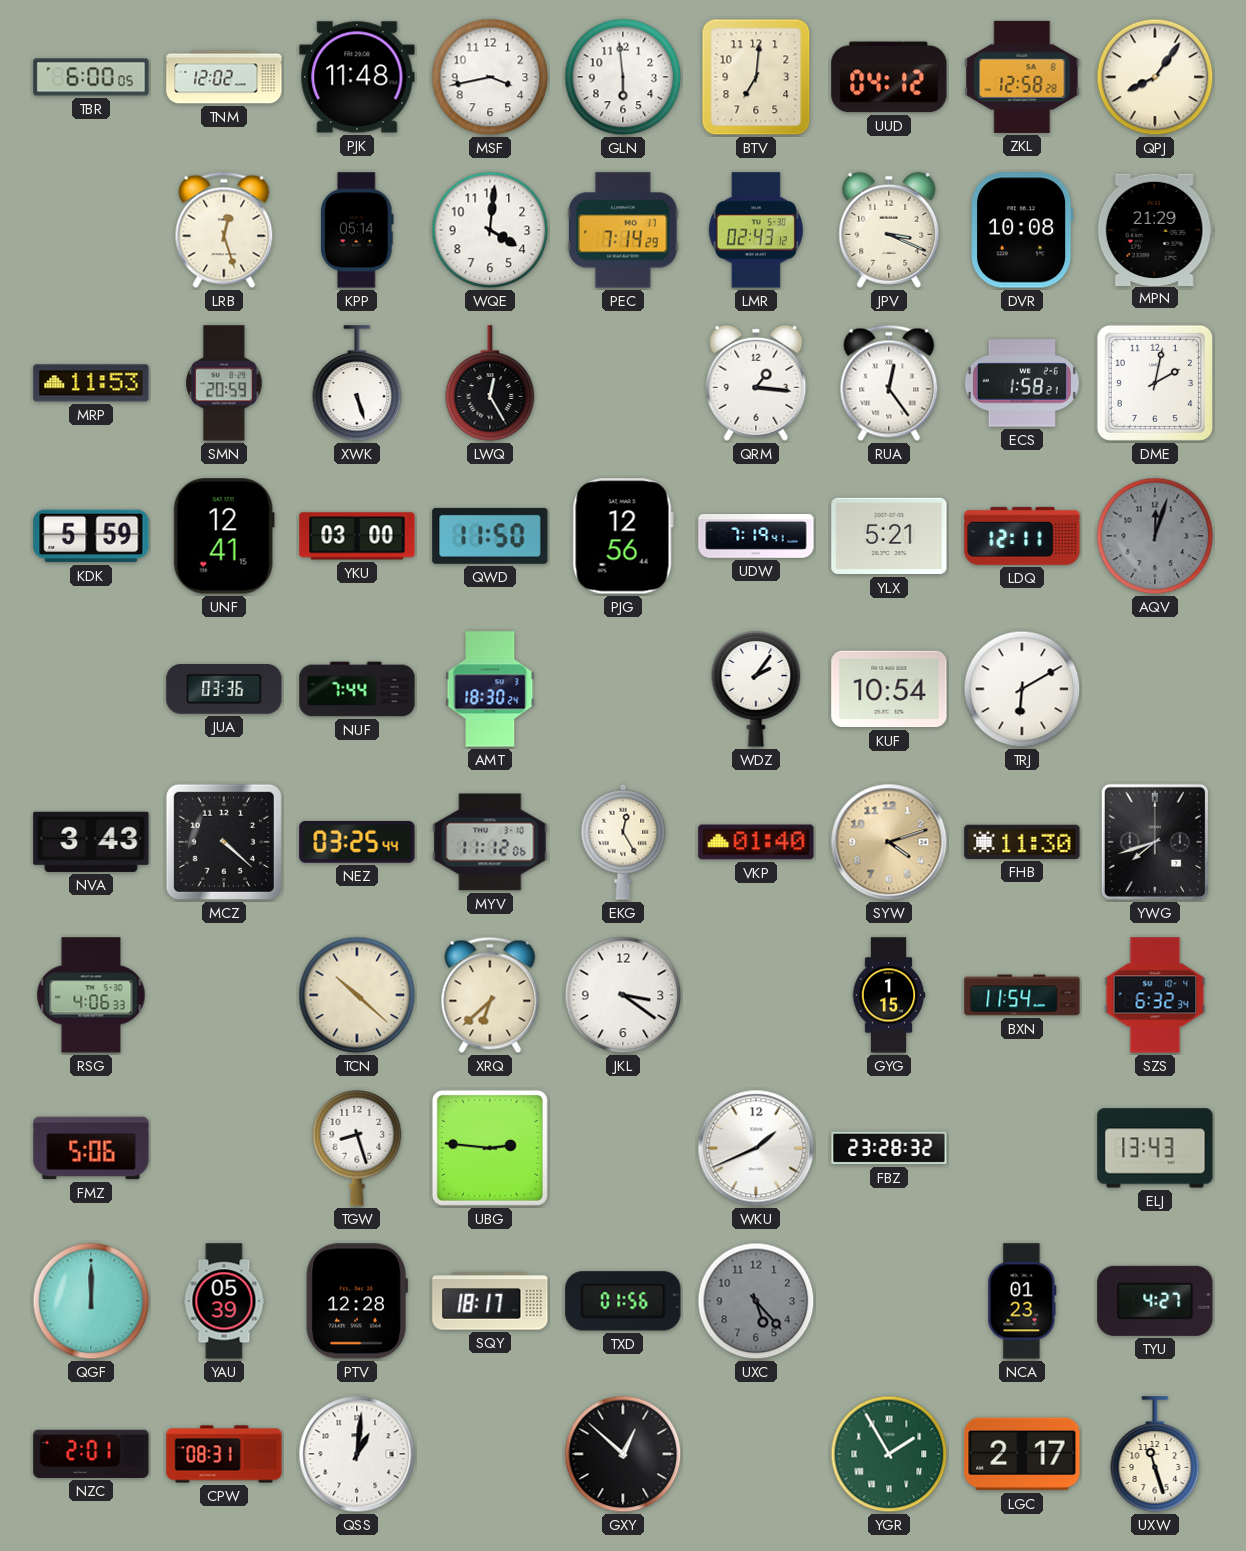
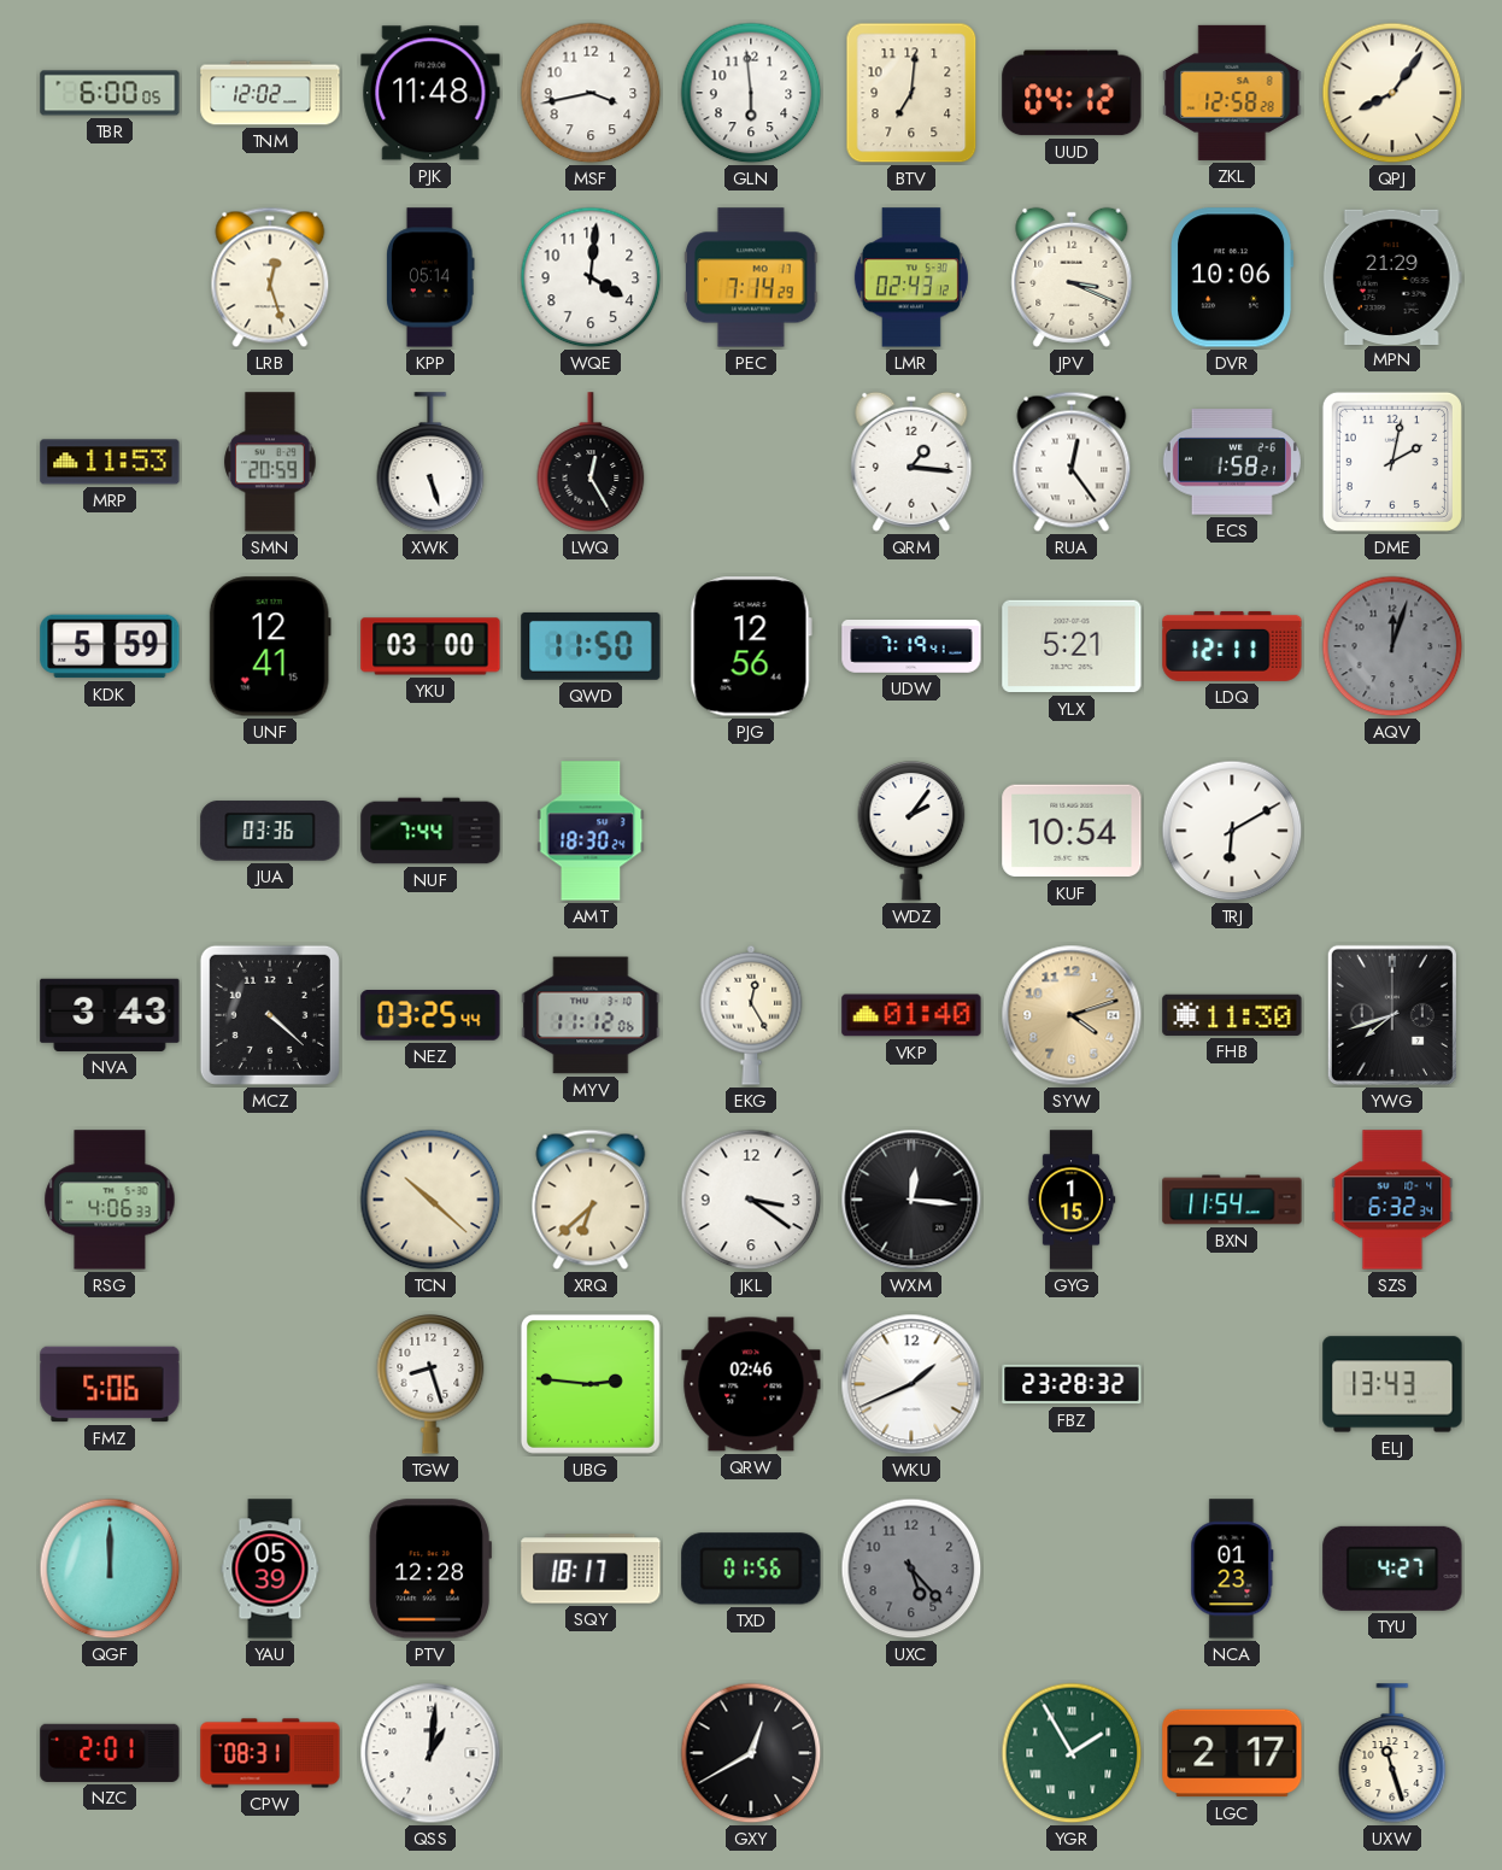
DVR: 10:08 -> 10:06 (1233, 277)
WXM: none -> 12:16 (911, 1200)
QRW: none -> 02:46 (751, 1384)
GXY: 12:52 -> 12:40 (751, 1753)
